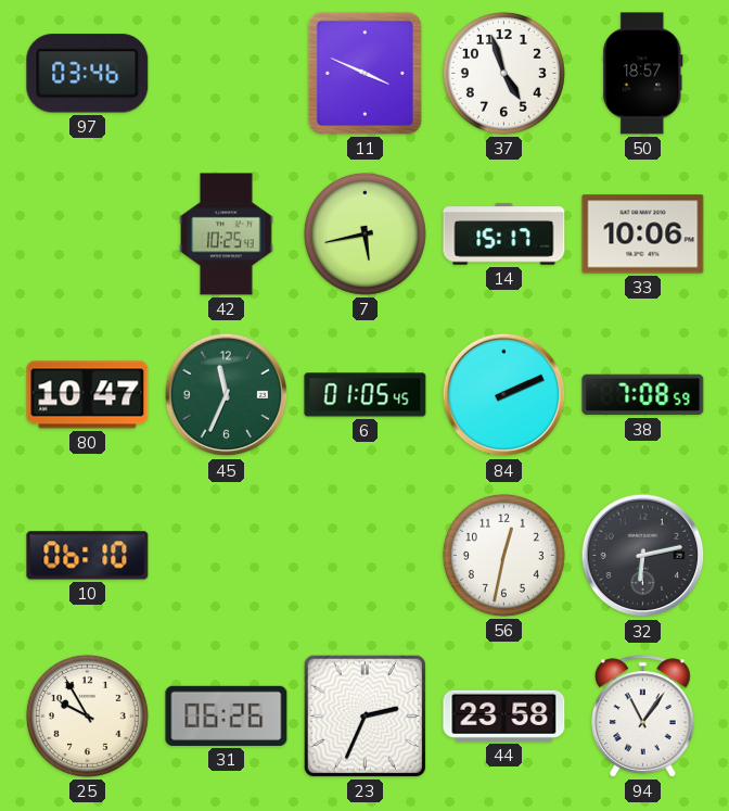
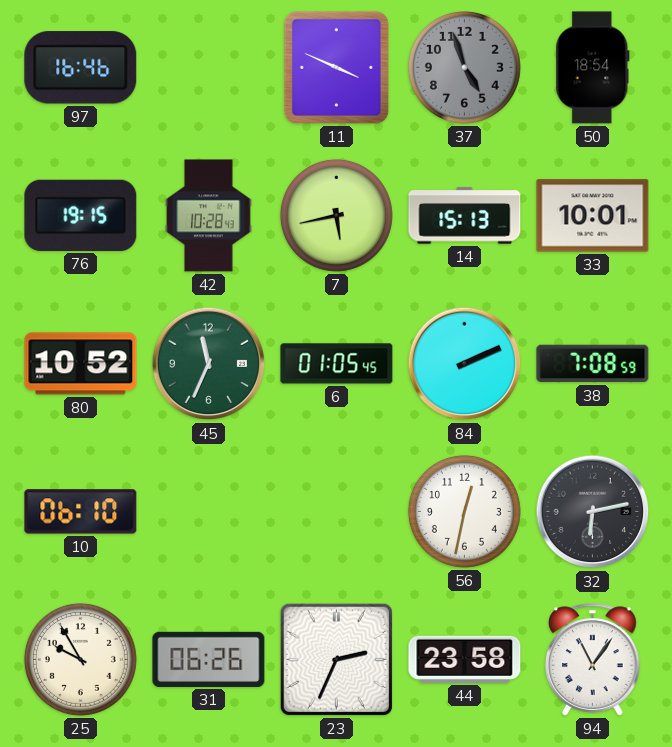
97: 03:46 -> 16:46 (81, 68)
37 dial: white -> grey (464, 67)
50: 18:57 -> 18:54 (593, 68)
76: none -> 19:15 (81, 215)
42: 10:25 -> 10:28 (209, 216)
14: 15:17 -> 15:13 (465, 216)
33: 10:06 -> 10:01 (593, 216)
80: 10:47 -> 10:52 (81, 364)
